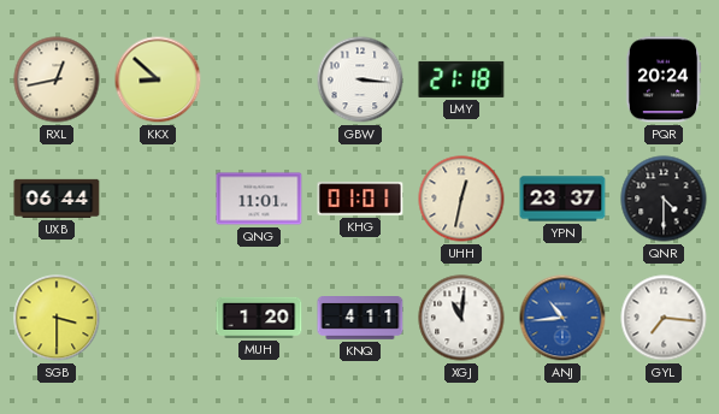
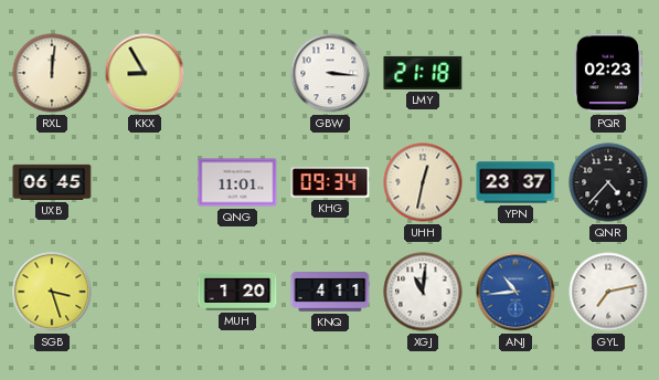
RXL: 12:43 -> 12:01 (52, 73)
KKX: 8:52 -> 8:55 (145, 73)
PQR: 20:24 -> 02:23 (608, 73)
UXB: 06:44 -> 06:45 (52, 182)
KHG: 01:01 -> 09:34 (330, 182)
QNR: 4:30 -> 4:37 (608, 182)
SGB: 3:30 -> 3:27 (52, 292)
GYL: 7:16 -> 7:13 (608, 292)
